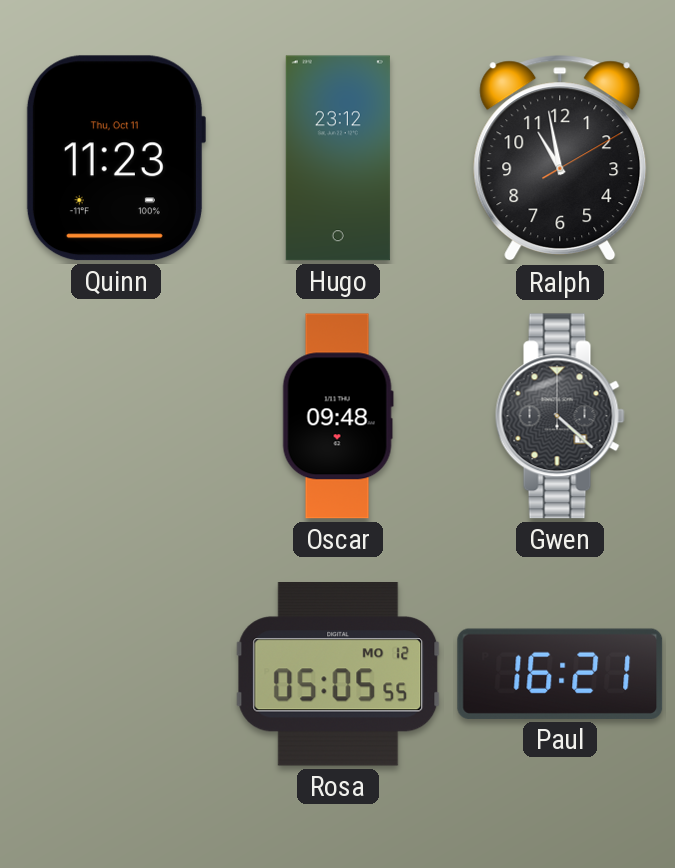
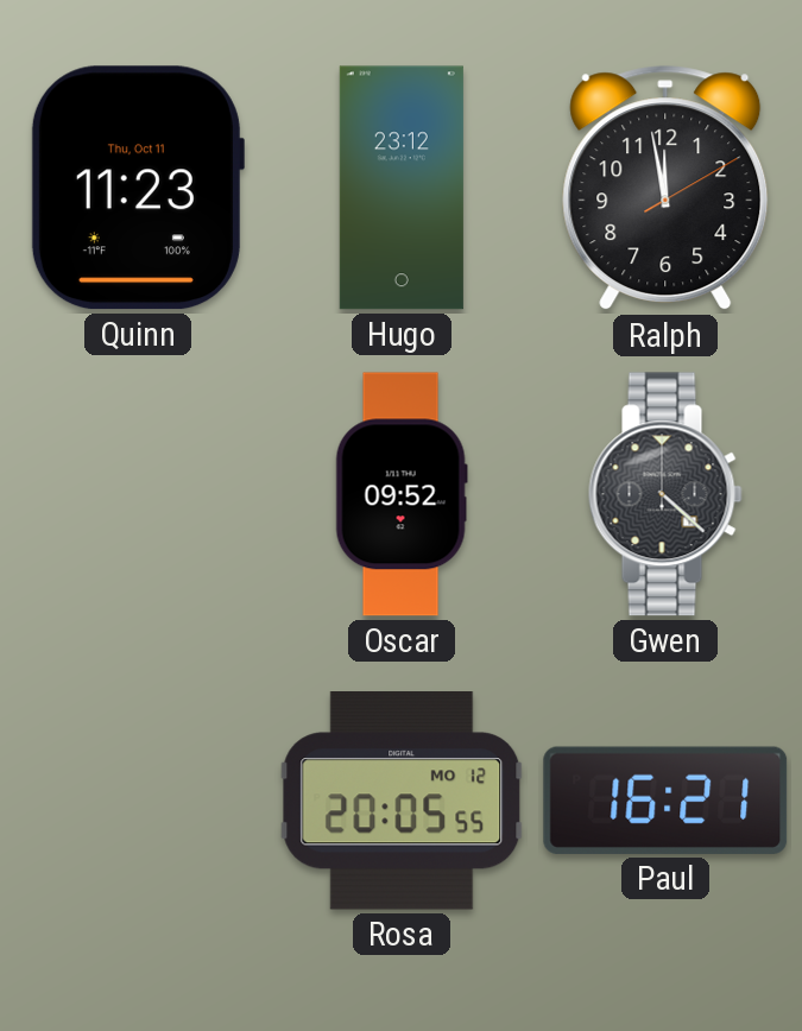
Ralph: 10:58 -> 11:58 (665, 189)
Oscar: 09:48 -> 09:52 (402, 494)
Rosa: 05:05 -> 20:05 (402, 802)
